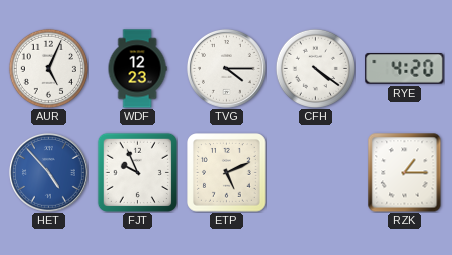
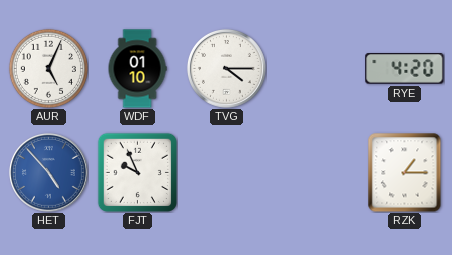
WDF: 12:23 -> 01:10 (137, 69)
CFH: 4:21 -> none (315, 68)
ETP: 5:11 -> none (227, 173)
